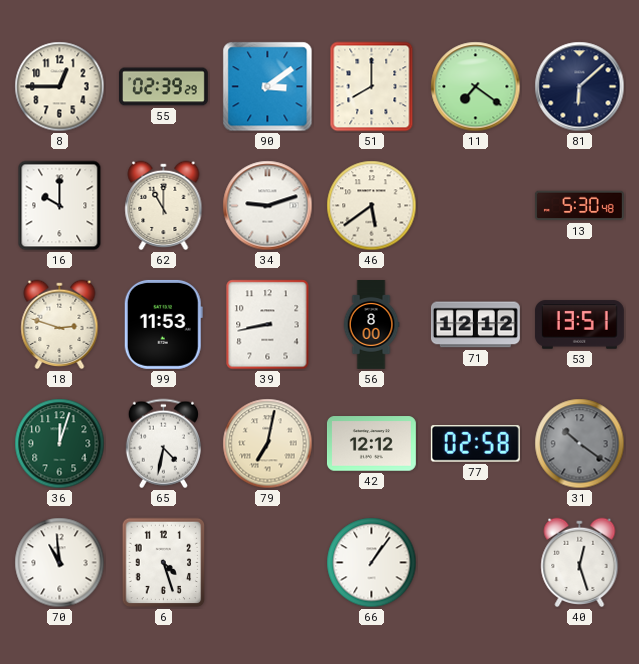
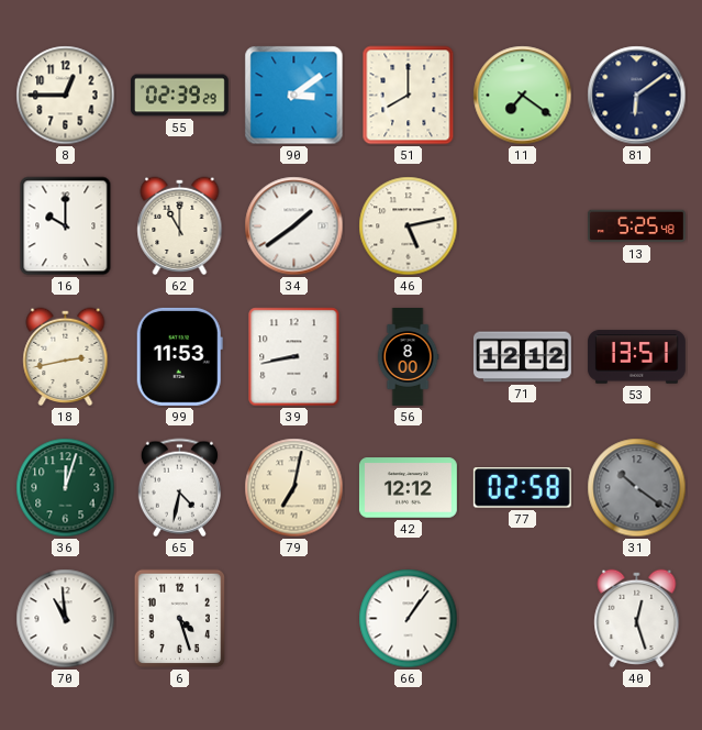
81: 6:08 -> 6:09 (637, 96)
34: 9:12 -> 1:39 (294, 226)
46: 5:39 -> 5:13 (409, 226)
13: 5:30 -> 5:25 (636, 226)
18: 2:48 -> 2:43 (66, 357)
